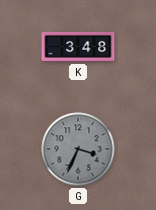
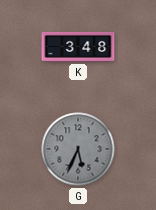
G: 3:34 -> 5:34 (78, 149)
